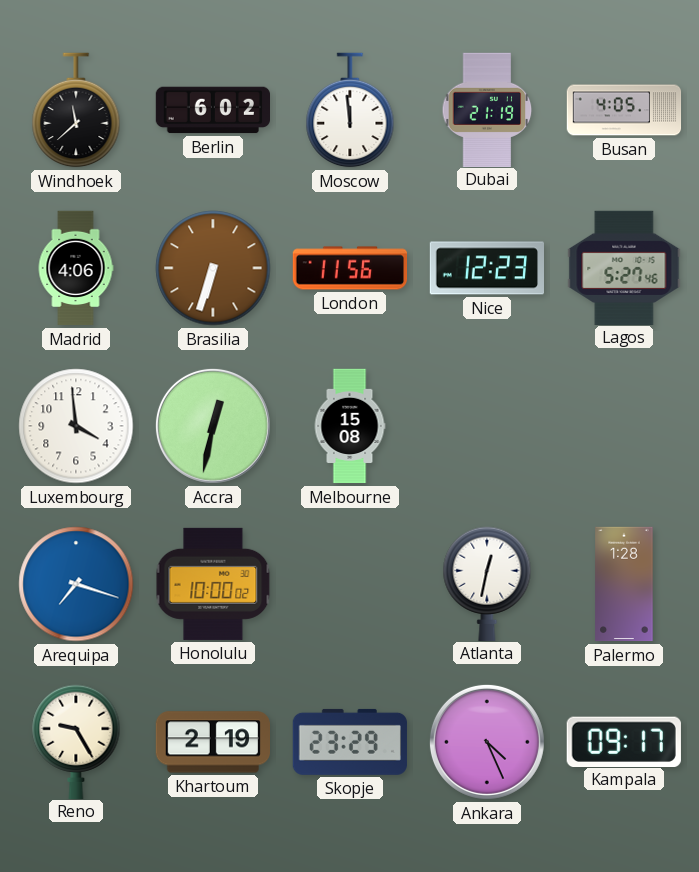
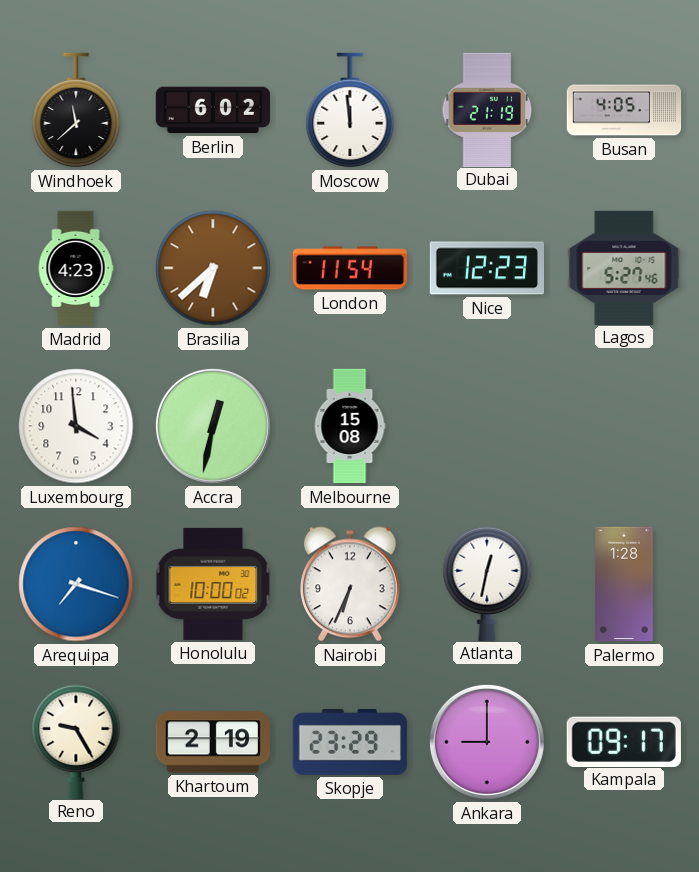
Madrid: 4:06 -> 4:23 (76, 268)
Brasilia: 6:33 -> 6:38 (213, 268)
London: 11:56 -> 11:54 (350, 268)
Nairobi: none -> 6:34 (351, 584)
Ankara: 4:26 -> 9:00 (487, 742)
